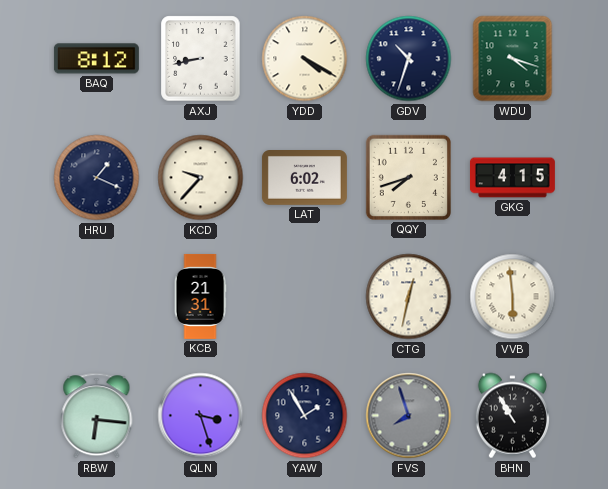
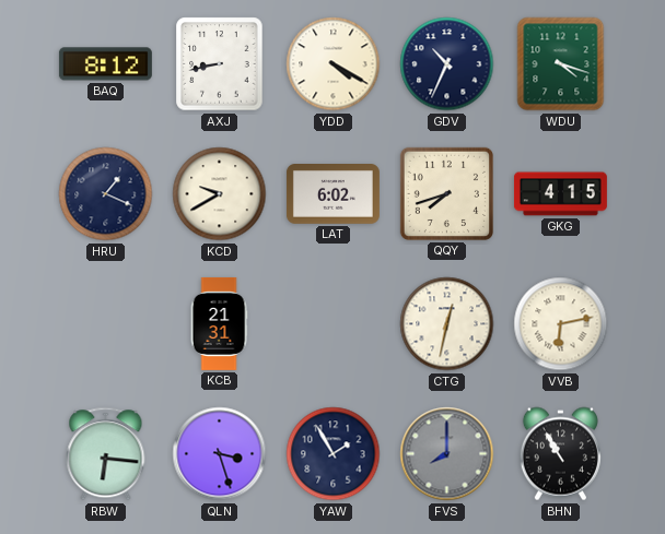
GDV: 10:33 -> 10:34 (447, 64)
KCD: 9:37 -> 9:40 (220, 194)
VVB: 5:59 -> 6:13 (561, 324)
FVS: 7:57 -> 8:00 (447, 454)
